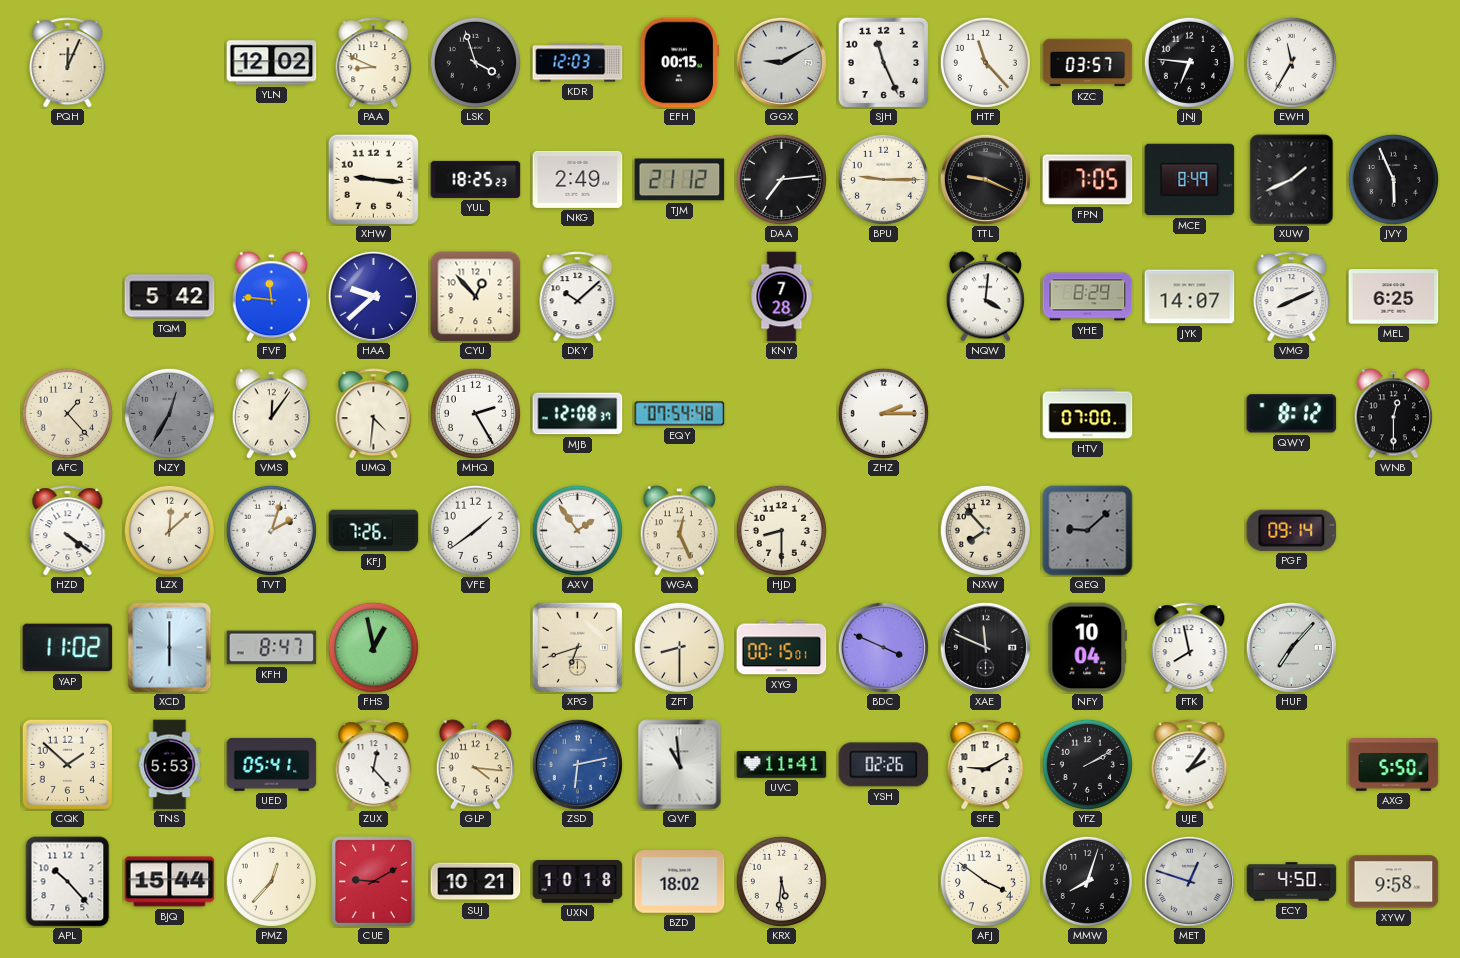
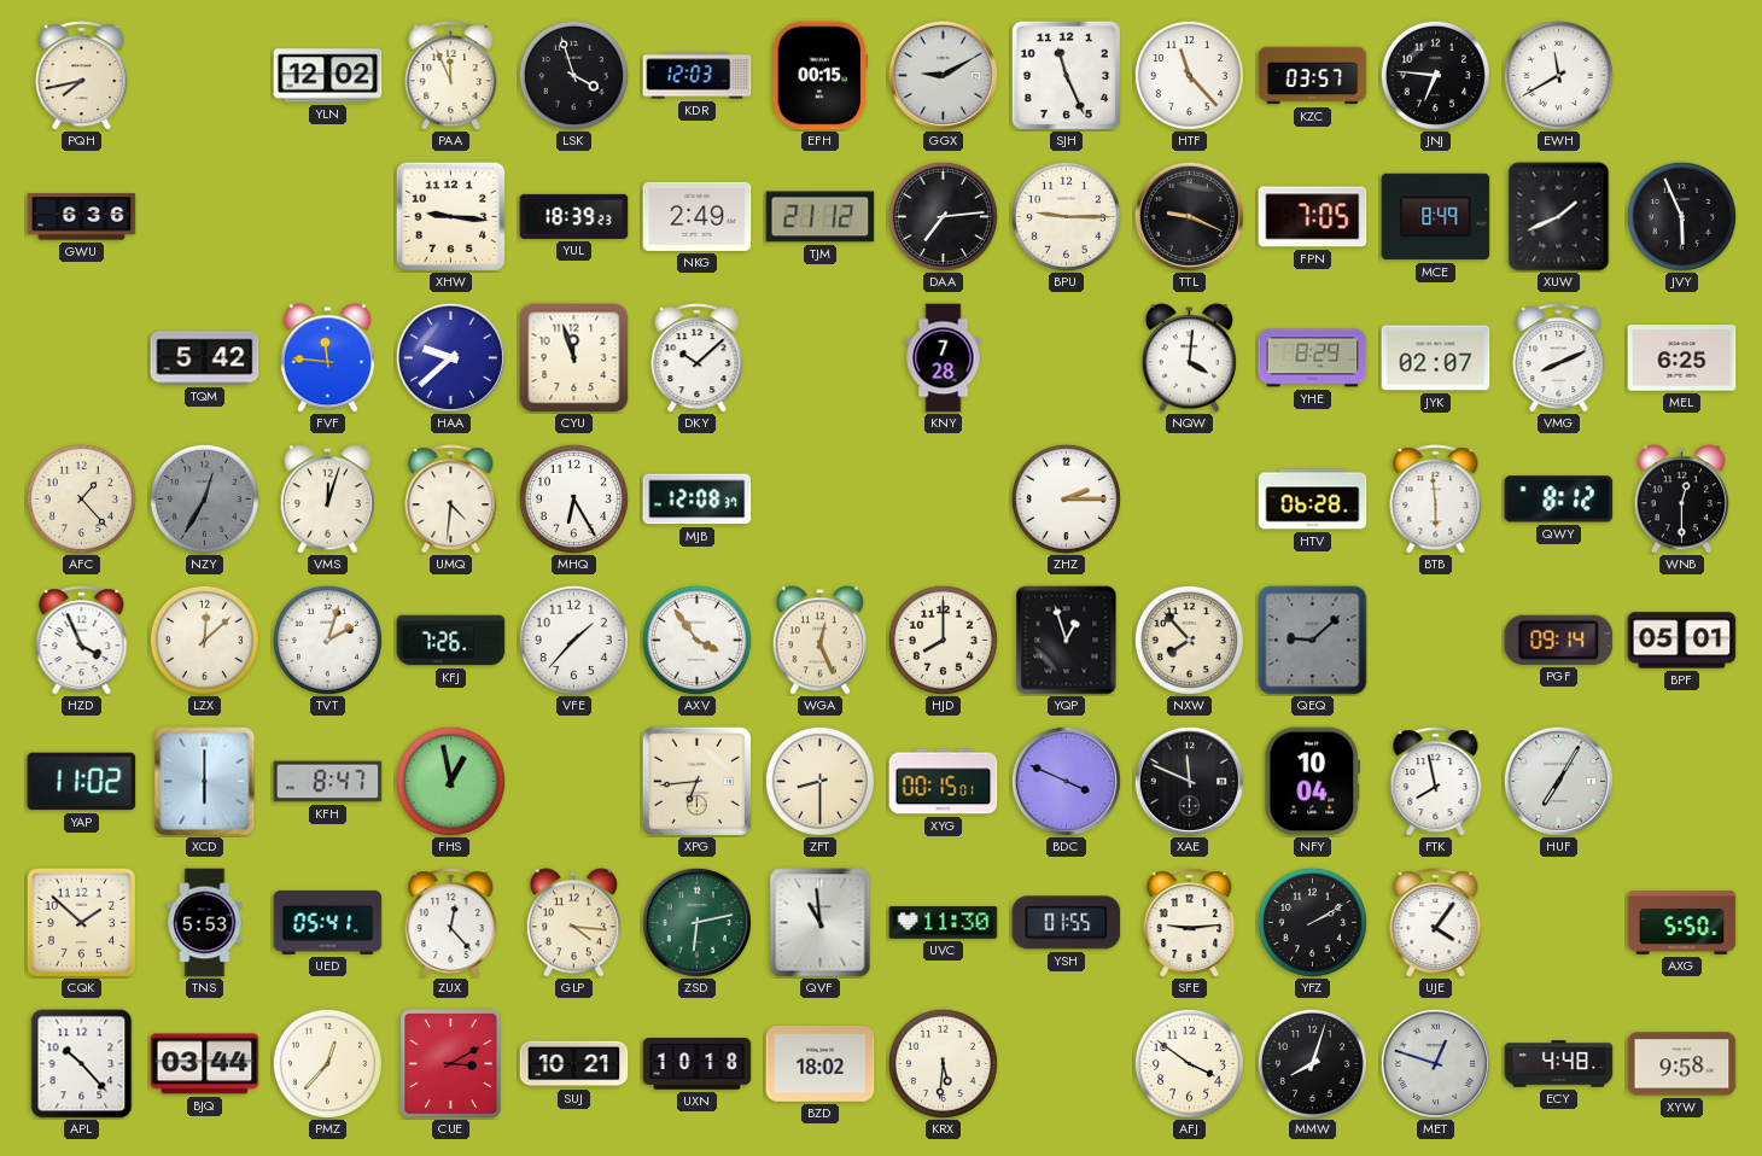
PQH: 12:04 -> 7:43 (82, 76)
PAA: 8:49 -> 11:56 (451, 76)
EWH: 11:35 -> 11:40 (1558, 75)
GWU: none -> 6:36 (82, 217)
YUL: 18:25 -> 18:39 (574, 216)
CYU: 12:53 -> 11:57 (574, 358)
JYK: 14:07 -> 02:07 (1436, 358)
VMS: 12:06 -> 12:03 (327, 500)
MHQ: 2:25 -> 6:25 (573, 498)
EQY: 07:54 -> none (680, 414)
HTV: 07:00 -> 06:28 (1313, 500)
BTB: none -> 5:59 (1436, 500)
HZD: 4:21 -> 3:56 (82, 641)
VFE: 1:39 -> 1:37 (573, 640)
AXV: 1:54 -> 3:54 (696, 640)
HJD: 8:30 -> 8:00 (943, 640)
YQP: none -> 12:57 (1067, 641)
BPF: none -> 05:01 (1682, 641)
XPG: 6:42 -> 6:44 (696, 781)
HUF: 7:07 -> 7:05 (1558, 781)
ZSD dial: blue -> green (696, 922)
UVC: 11:41 -> 11:30 (944, 923)
YSH: 02:26 -> 01:55 (1067, 923)
SFE: 9:10 -> 9:14 (1190, 923)
UJE: 2:06 -> 4:06 (1436, 923)
BJQ: 15:44 -> 03:44 (205, 1064)
CUE: 9:10 -> 3:10 (451, 1064)
ECY: 4:50 -> 4:48 (1559, 1064)
